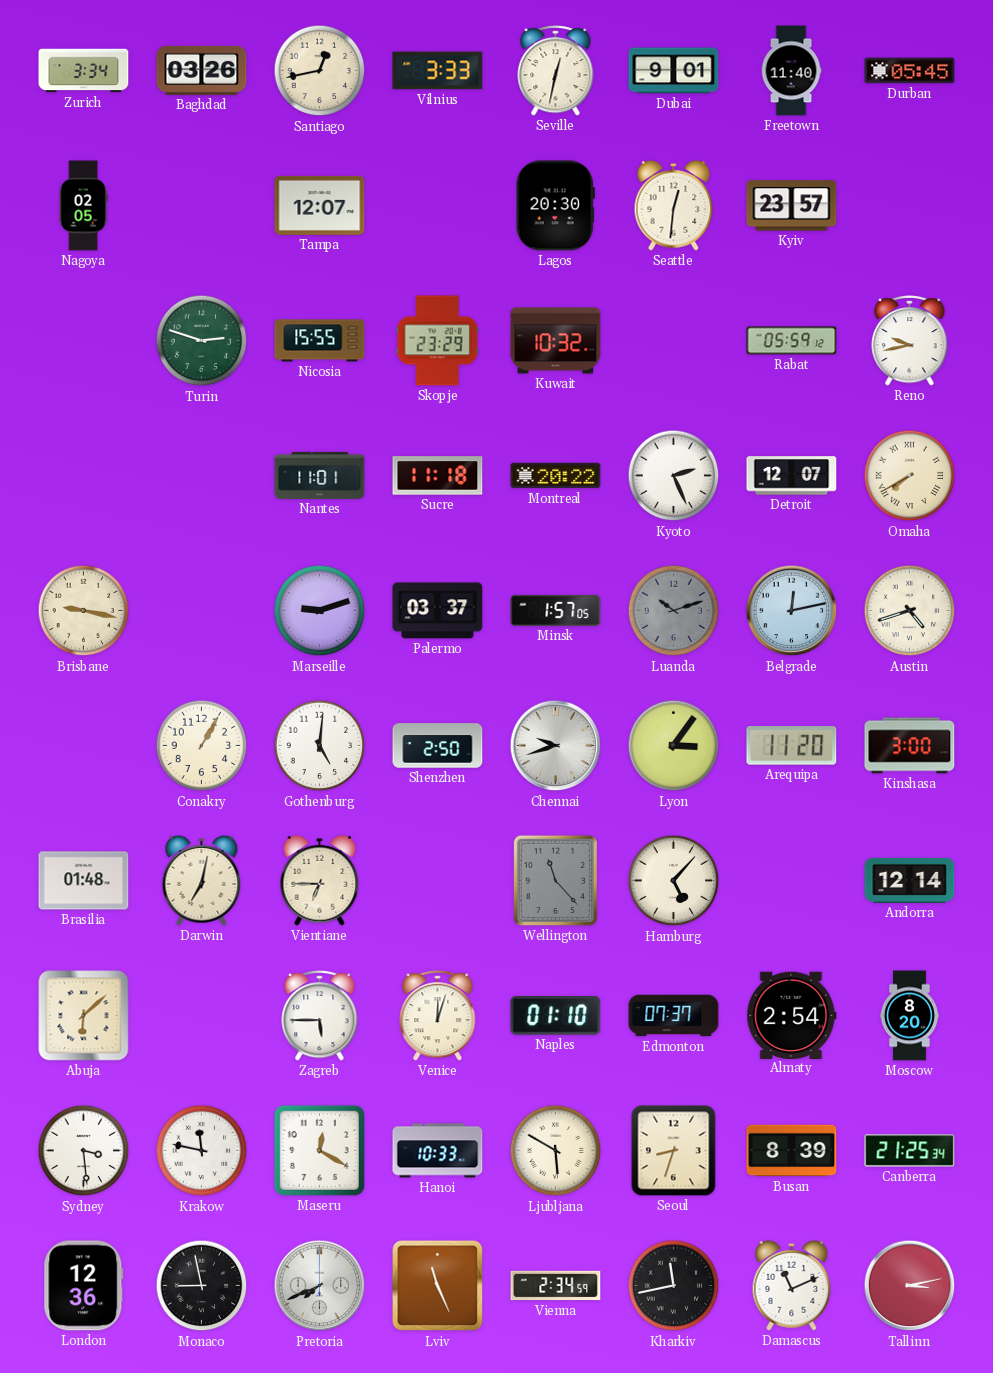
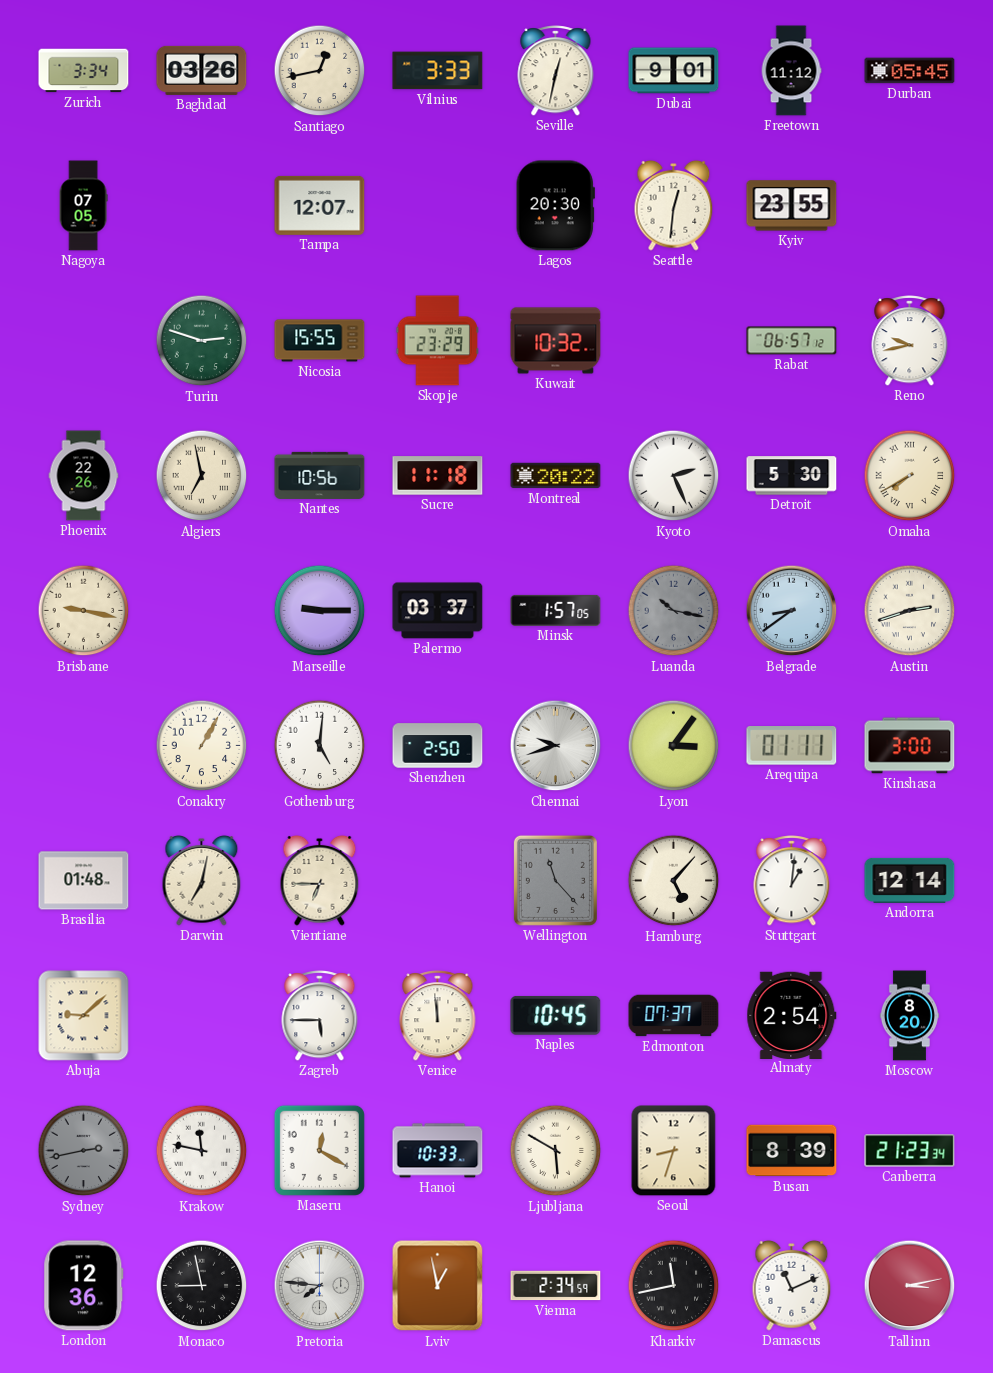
Freetown: 11:40 -> 11:12 (791, 71)
Nagoya: 02:05 -> 07:05 (83, 206)
Kyiv: 23:57 -> 23:55 (792, 206)
Rabat: 05:59 -> 06:57 (792, 341)
Phoenix: none -> 22:26 (84, 476)
Algiers: none -> 6:58 (202, 476)
Nantes: 11:01 -> 10:56 (320, 475)
Detroit: 12:07 -> 5:30 (792, 476)
Marseille: 9:12 -> 9:15 (320, 611)
Luanda: 10:12 -> 10:17 (674, 611)
Belgrade: 12:13 -> 8:39 (792, 611)
Austin: 4:42 -> 2:42 (910, 611)
Arequipa: 11:20 -> 01:11 (792, 746)
Stuttgart: none -> 1:01 (792, 881)
Abuja: 6:08 -> 9:08 (84, 1016)
Venice: 12:03 -> 11:59 (438, 1016)
Naples: 01:10 -> 10:45 (556, 1016)
Sydney: 3:29 -> 2:43 (84, 1151)
Sydney dial: white -> grey (84, 1151)
Canberra: 21:25 -> 21:23 (910, 1151)
Pretoria: 7:41 -> 7:46 (320, 1286)
Lviv: 11:26 -> 12:58 (438, 1286)
